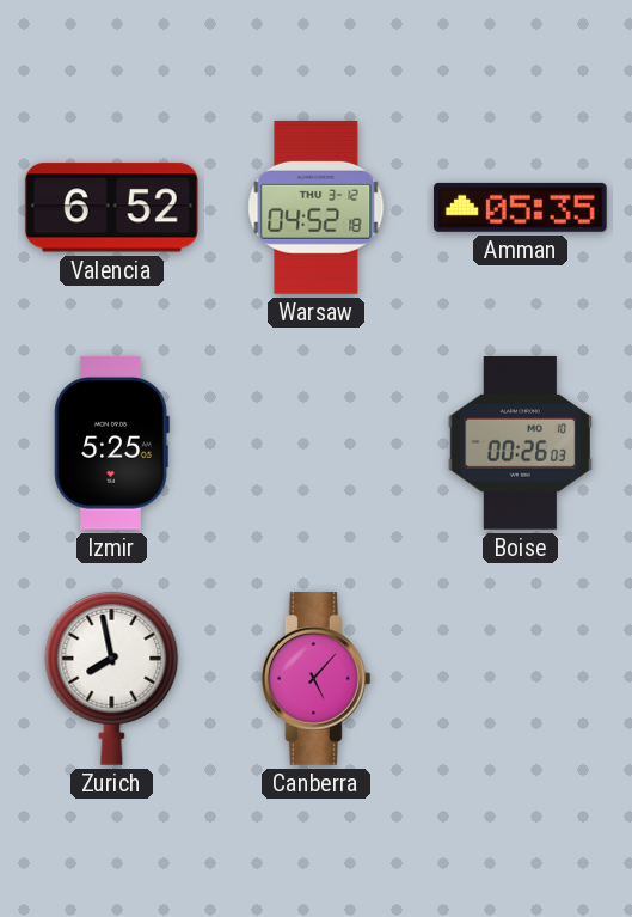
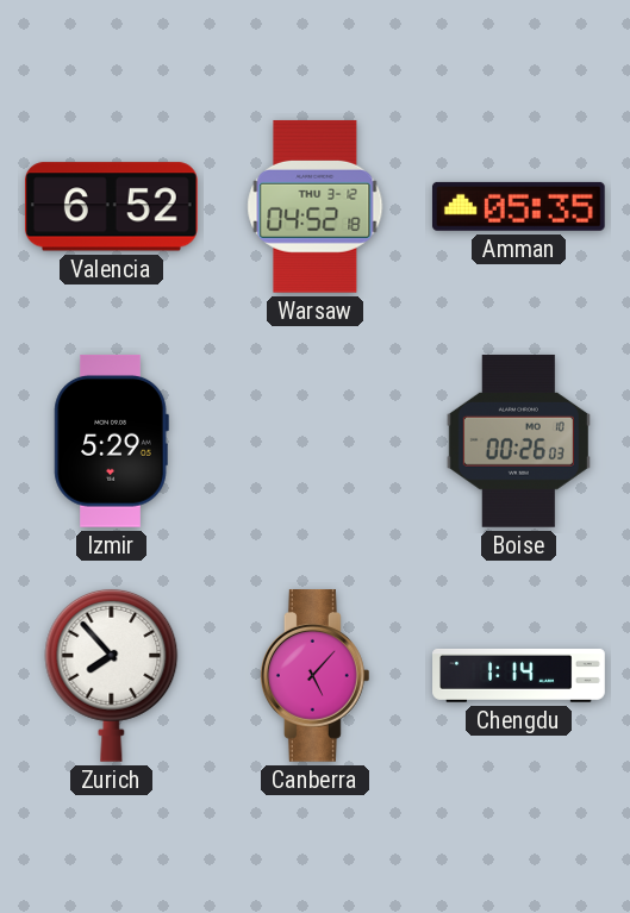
Izmir: 5:25 -> 5:29 (111, 440)
Zurich: 7:58 -> 7:53 (112, 675)
Chengdu: none -> 1:14 (519, 676)
